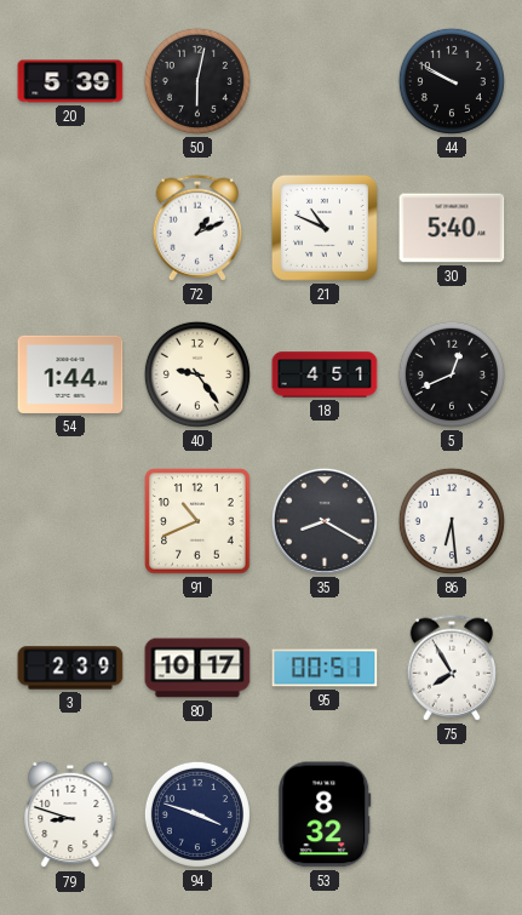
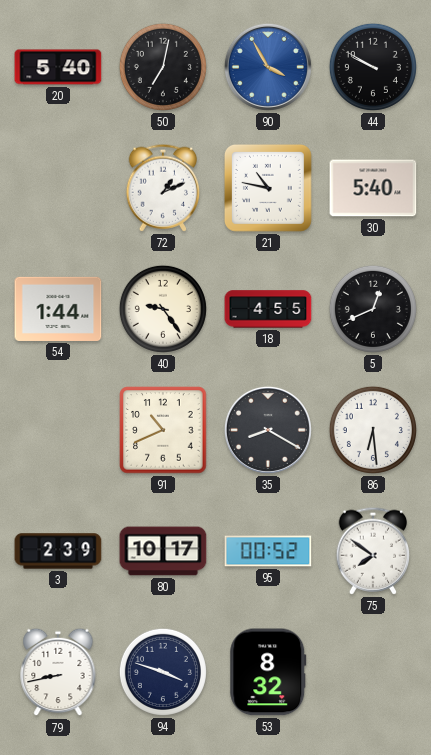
20: 5:39 -> 5:40 (58, 67)
50: 6:02 -> 7:02 (163, 67)
90: none -> 3:55 (268, 67)
21: 10:49 -> 10:47 (268, 188)
18: 4:51 -> 4:55 (268, 309)
95: 00:51 -> 00:52 (268, 551)
75: 7:55 -> 7:51 (373, 551)
79: 8:48 -> 8:43 (58, 672)
